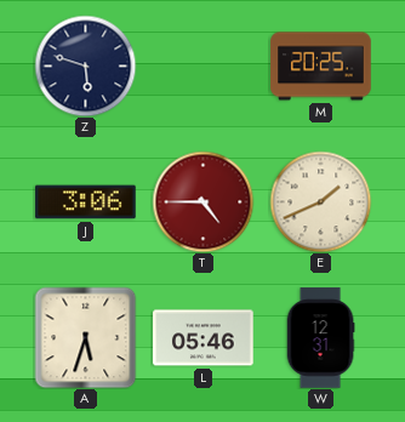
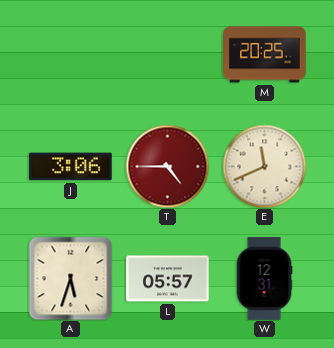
Z: 5:48 -> none (85, 65)
E: 1:41 -> 11:41 (264, 166)
L: 05:46 -> 05:57 (168, 279)
